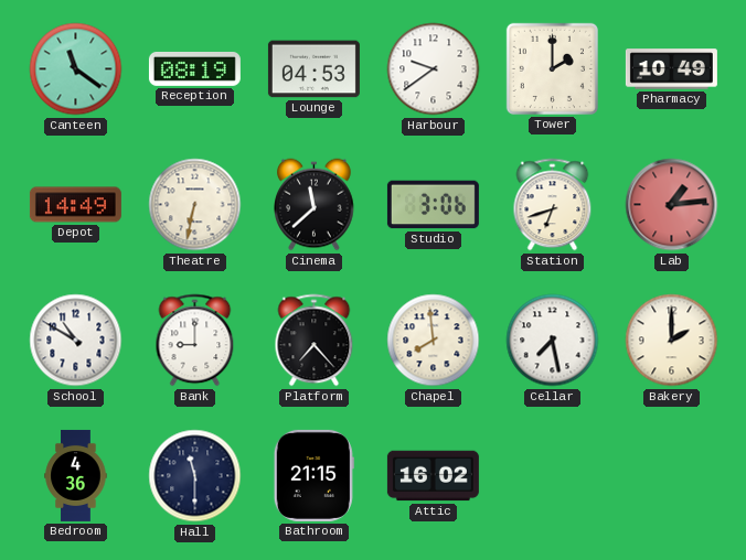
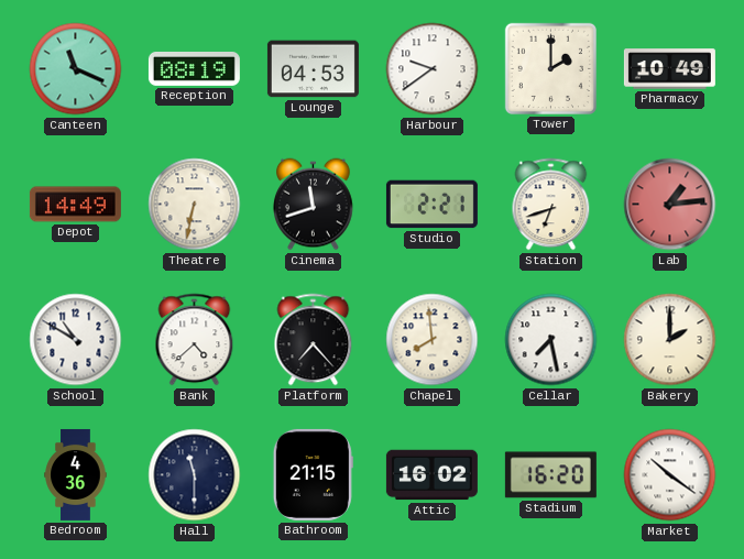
Canteen: 11:21 -> 11:19 (76, 69)
Cinema: 11:38 -> 11:42 (314, 205)
Studio: 3:06 -> 2:21 (431, 205)
Bank: 9:00 -> 4:38 (195, 340)
Stadium: none -> 16:20 (550, 475)
Market: none -> 10:21 (670, 475)
